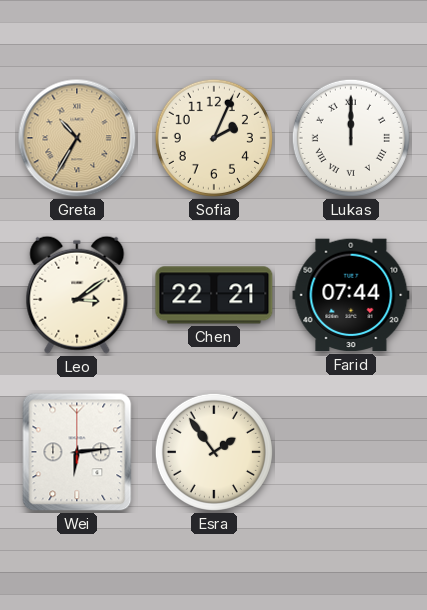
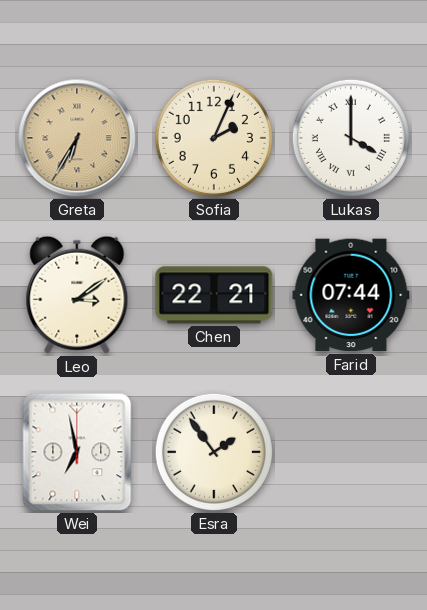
Greta: 10:35 -> 6:35 (77, 138)
Lukas: 12:00 -> 4:00 (351, 138)
Wei: 6:14 -> 6:58 (77, 452)
